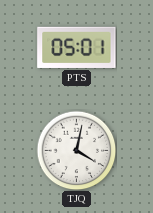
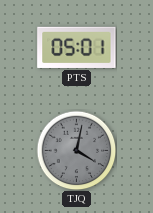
TJQ dial: white -> grey (76, 150)
